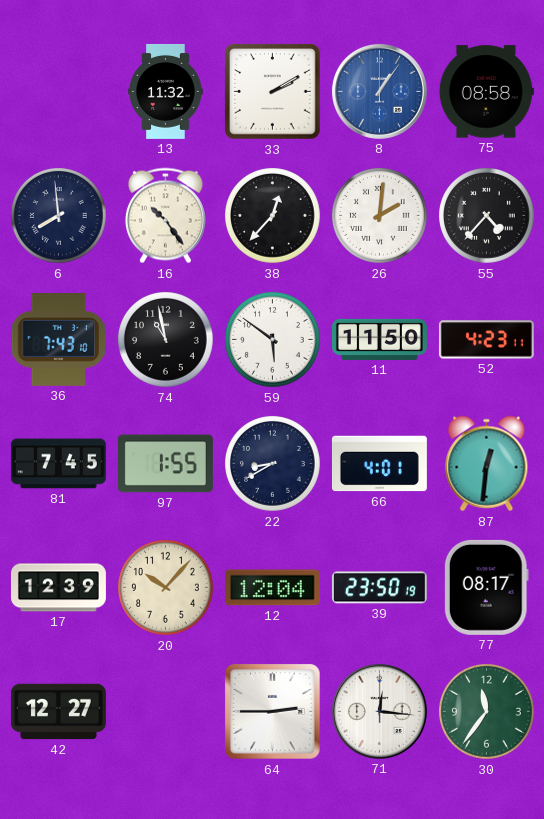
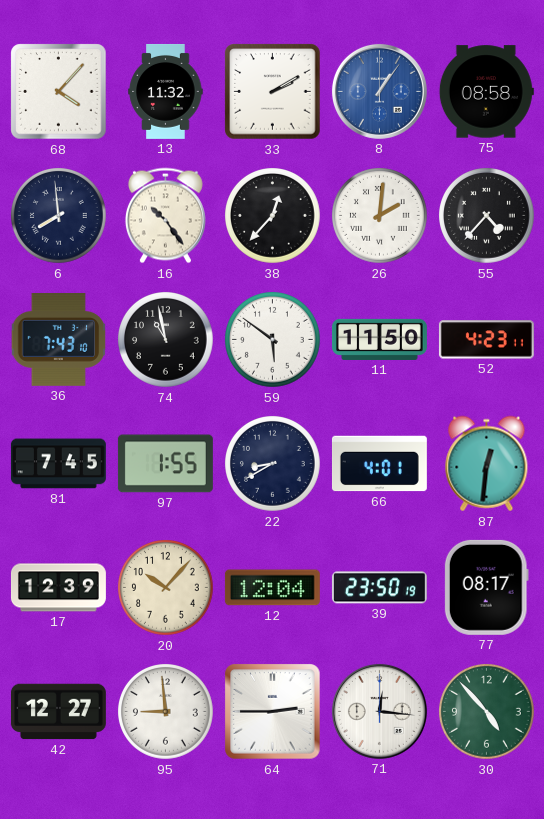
68: none -> 4:07 (59, 92)
95: none -> 8:59 (166, 712)
30: 11:36 -> 4:53 (487, 712)
